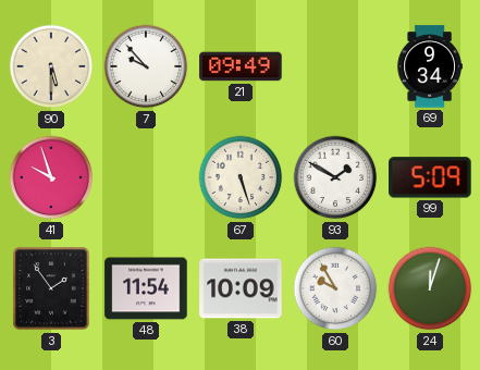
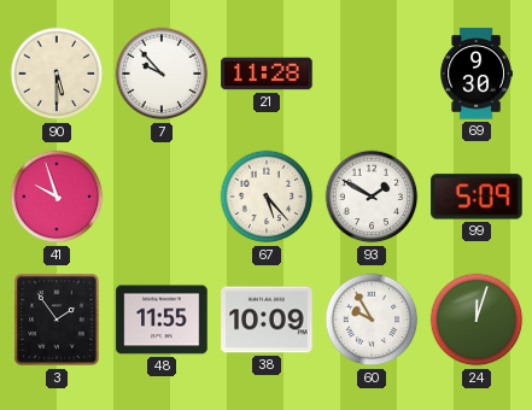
21: 09:49 -> 11:28 (267, 74)
69: 9:34 -> 9:30 (477, 74)
67: 5:27 -> 5:23 (267, 197)
48: 11:54 -> 11:55 (162, 320)
